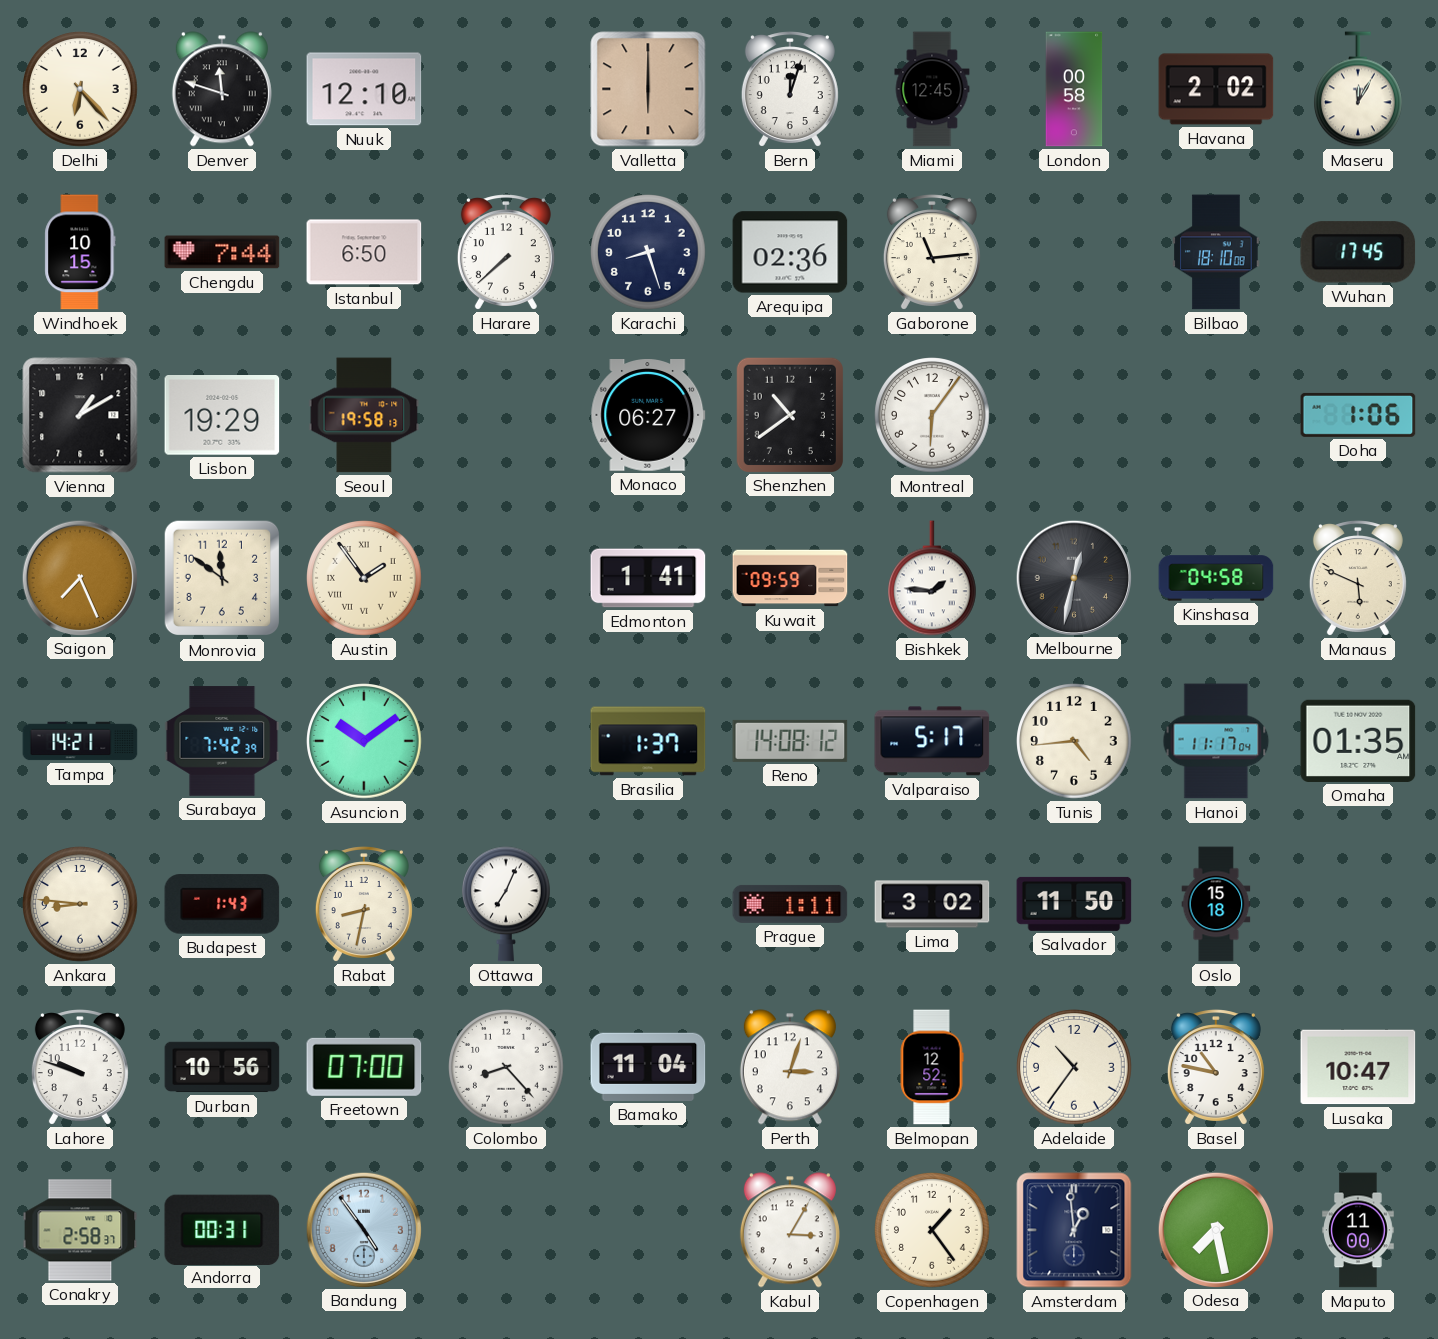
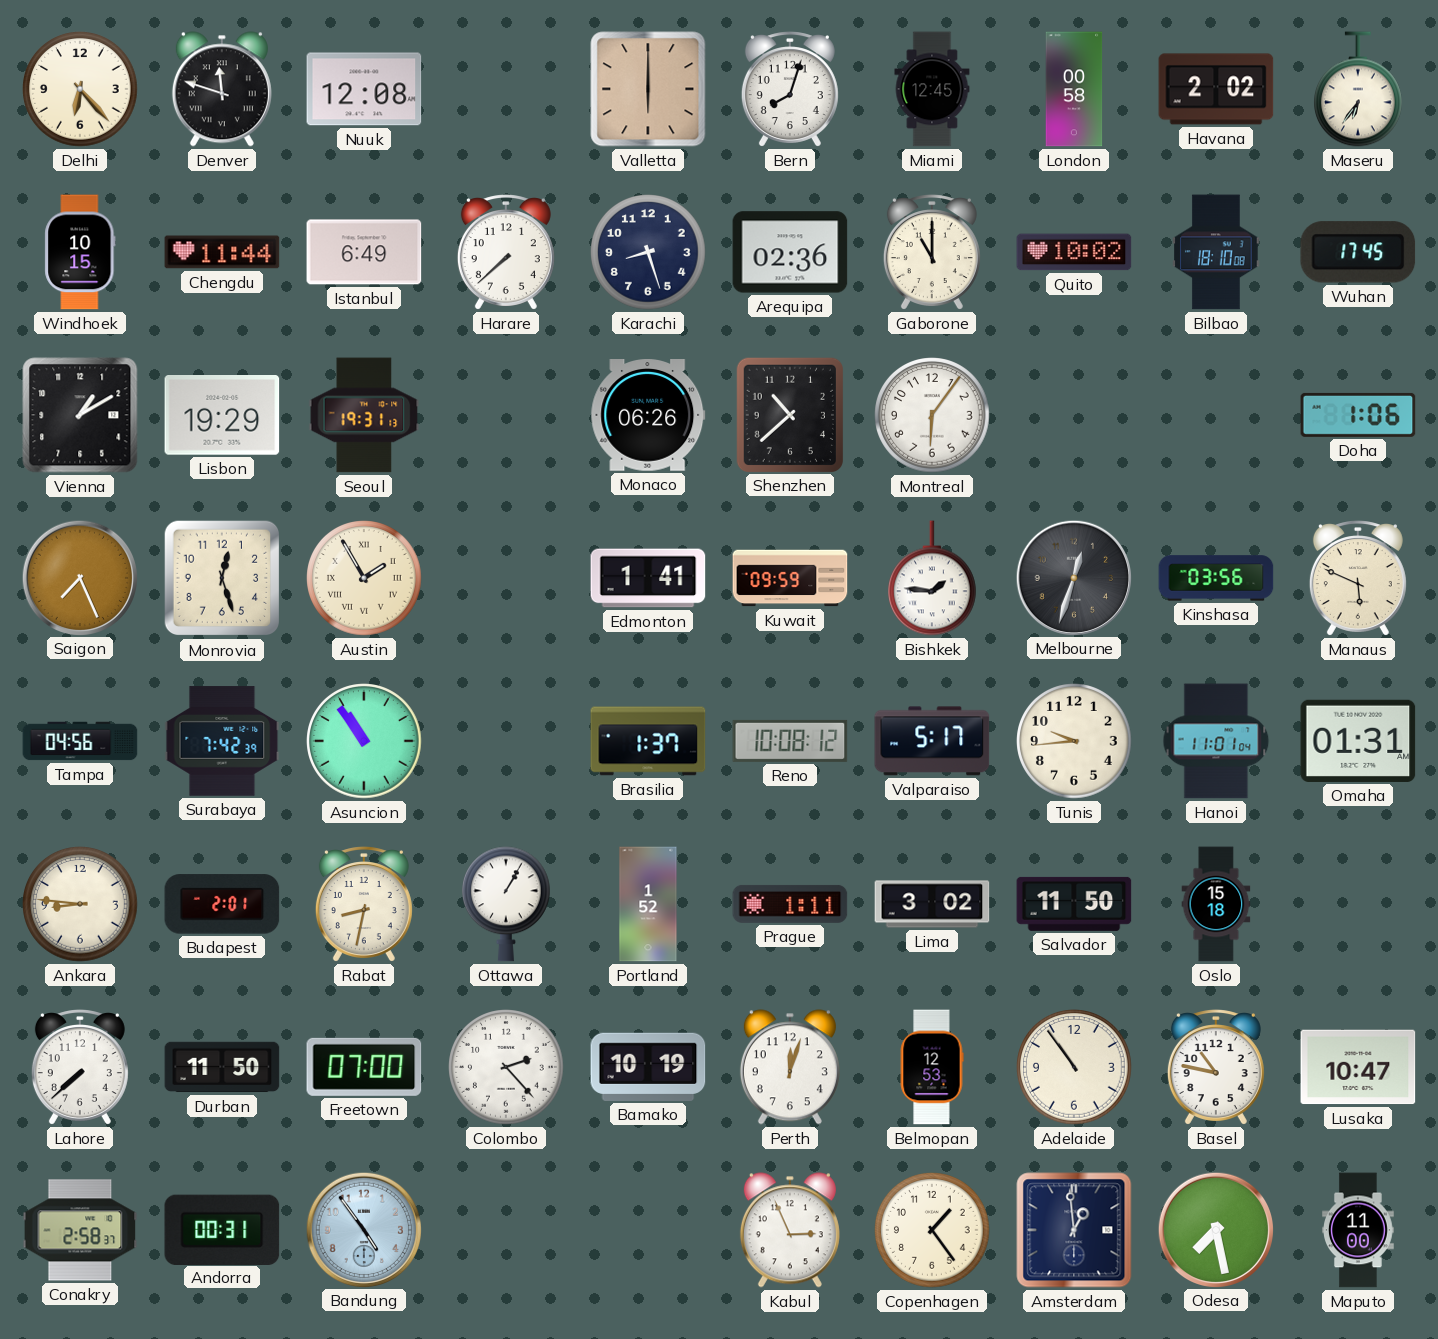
Nuuk: 12:10 -> 12:08 (364, 89)
Bern: 12:03 -> 8:03 (790, 89)
Maseru: 12:05 -> 6:36 (1359, 89)
Chengdu: 7:44 -> 11:44 (222, 252)
Istanbul: 6:50 -> 6:49 (364, 252)
Gaborone: 11:14 -> 11:00 (932, 252)
Quito: none -> 10:02 (1074, 252)
Seoul: 19:58 -> 19:31 (364, 415)
Monaco: 06:27 -> 06:26 (648, 415)
Shenzhen: 10:39 -> 10:38 (789, 414)
Monrovia: 11:51 -> 12:27 (222, 578)
Austin: 1:54 -> 1:55 (364, 578)
Melbourne: 12:32 -> 12:33 (1073, 577)
Kinshasa: 04:58 -> 03:56 (1216, 578)
Tampa: 14:21 -> 04:56 (80, 741)
Asuncion: 10:09 -> 10:54 (364, 741)
Reno: 14:08 -> 10:08 (790, 741)
Tunis: 4:44 -> 9:44 (1074, 741)
Hanoi: 11:17 -> 11:01 (1216, 741)
Omaha: 01:35 -> 01:31 (1358, 741)
Budapest: 1:43 -> 2:01 (222, 904)
Ottawa: 7:04 -> 1:05 (507, 904)
Portland: none -> 1:52 (648, 904)
Lahore: 9:48 -> 7:38 (80, 1067)
Durban: 10:56 -> 11:50 (222, 1067)
Colombo: 8:23 -> 2:23 (506, 1067)
Bamako: 11:04 -> 10:19 (648, 1067)
Perth: 3:03 -> 12:03 (790, 1067)
Belmopan: 12:52 -> 12:53 (932, 1067)
Adelaide: 10:36 -> 10:54 (1074, 1067)
Kabul: 3:05 -> 2:56 (790, 1230)
